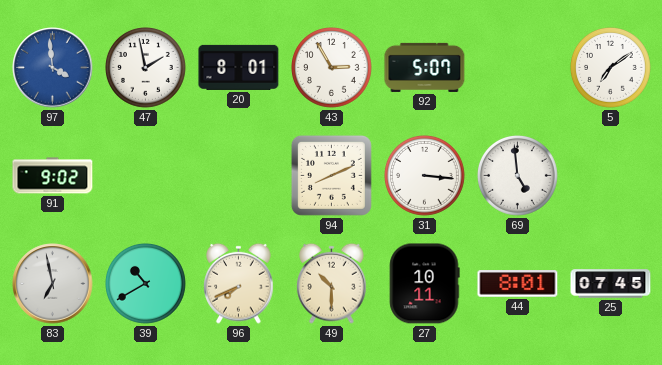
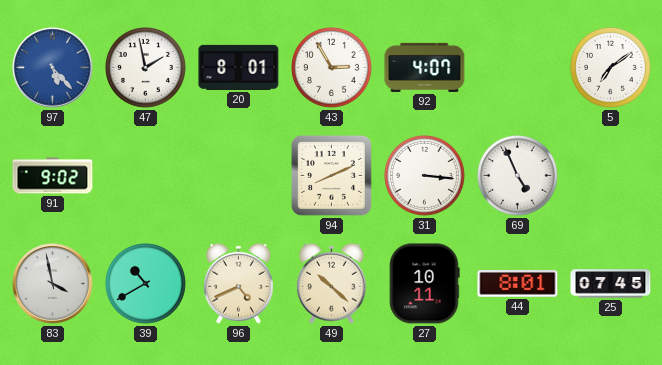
97: 3:59 -> 5:23 (53, 68)
92: 5:07 -> 4:07 (425, 67)
69: 4:59 -> 4:56 (518, 176)
83: 6:58 -> 3:58 (53, 284)
96: 7:41 -> 4:41 (239, 283)
49: 10:30 -> 10:22 (332, 283)
